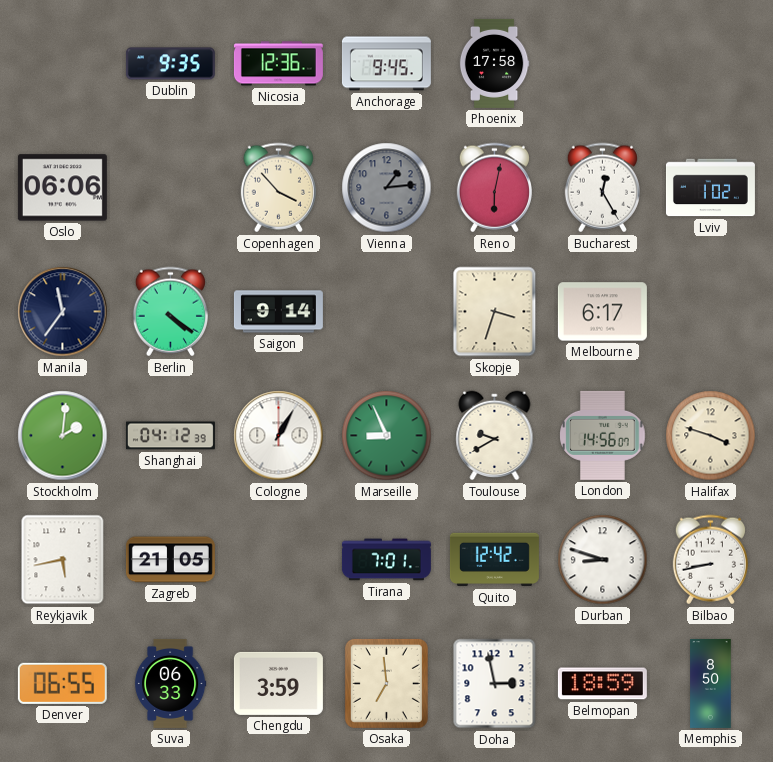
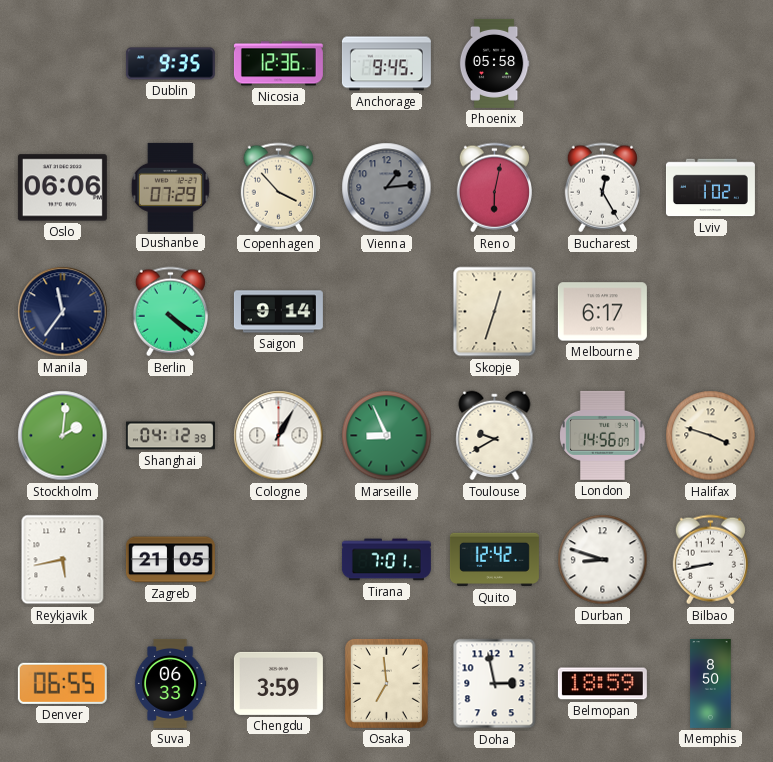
Phoenix: 17:58 -> 05:58 (494, 63)
Dushanbe: none -> 07:29 (170, 187)
Skopje: 3:33 -> 12:33 (495, 312)
